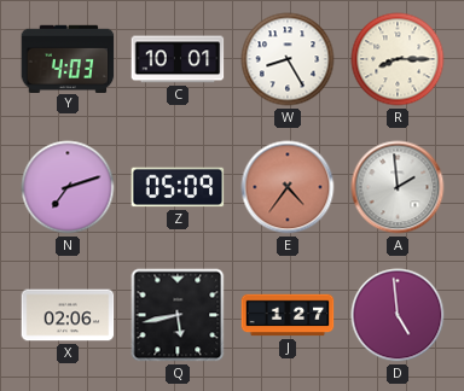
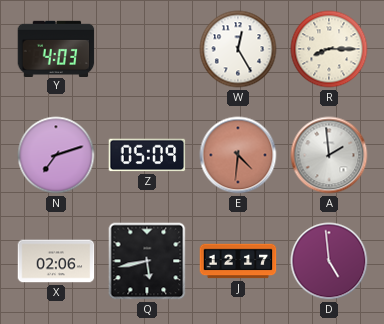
C: 10:01 -> none (178, 59)
W: 8:25 -> 12:25 (238, 49)
E: 4:36 -> 4:31 (238, 155)
J: 1:27 -> 12:17 (238, 261)
